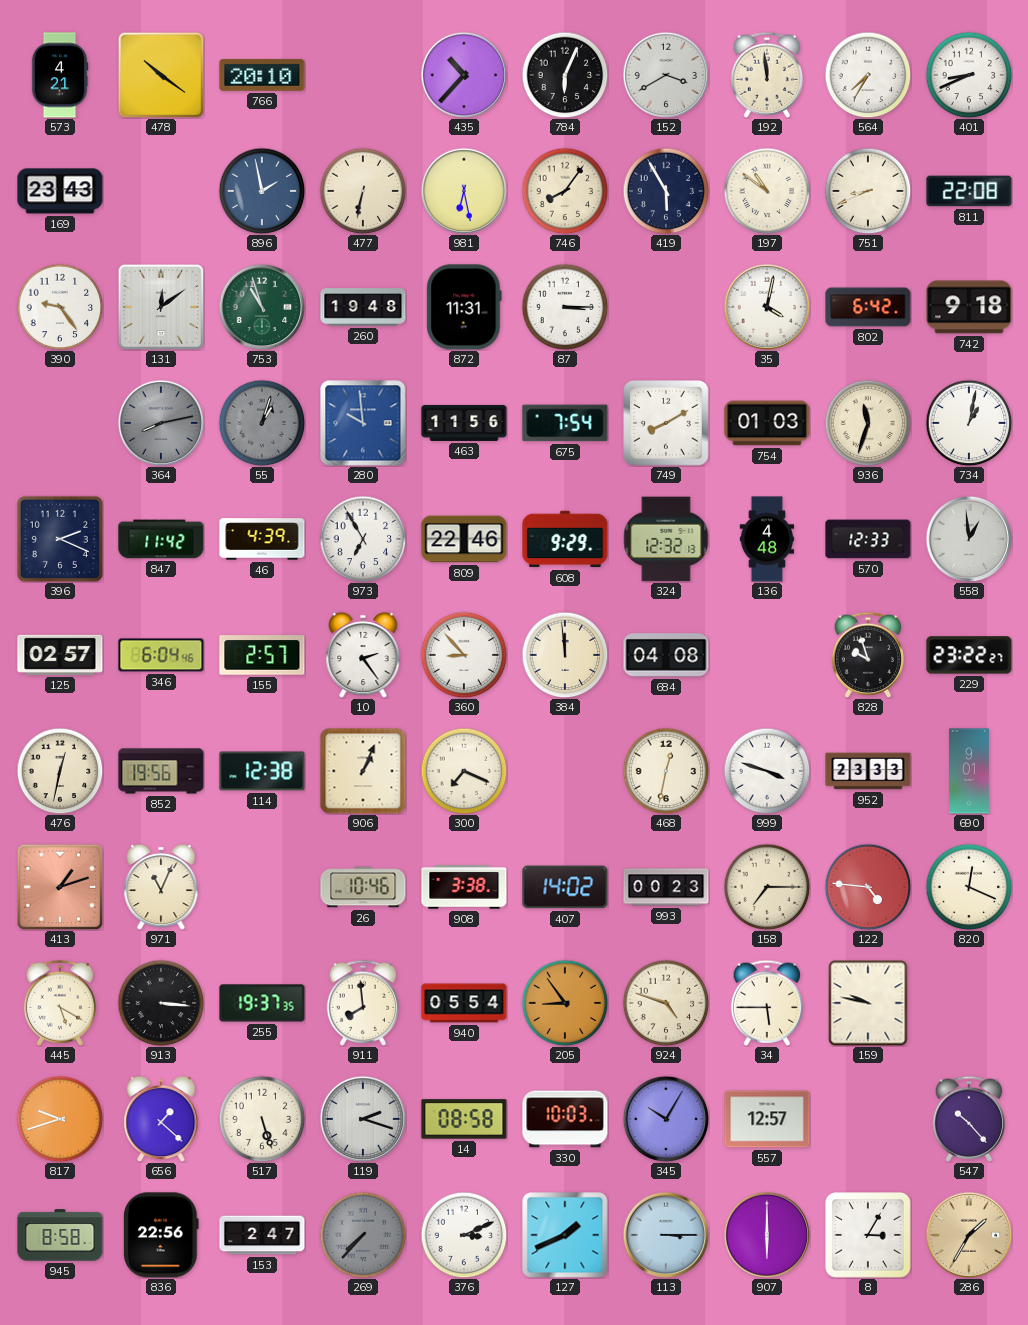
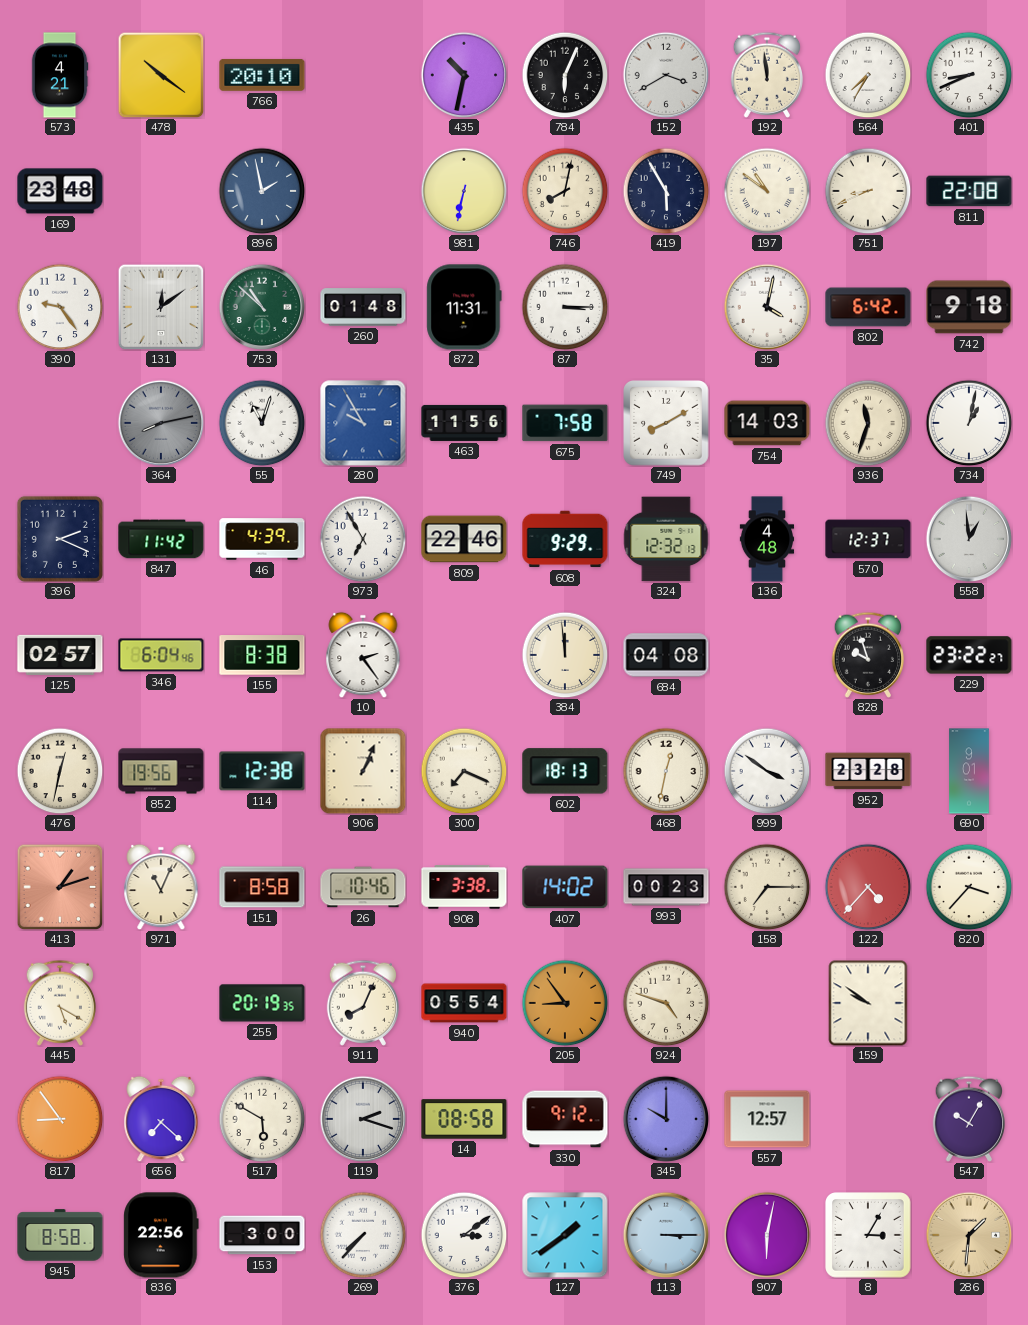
435: 10:37 -> 10:32 (464, 75)
169: 23:43 -> 23:48 (60, 191)
477: 6:32 -> none (363, 191)
981: 6:28 -> 6:32 (464, 191)
746: 8:06 -> 8:02 (565, 191)
753: 10:57 -> 10:52 (262, 307)
260: 19:48 -> 01:48 (363, 307)
55: 1:03 -> 11:03 (262, 423)
55 dial: grey -> white (262, 423)
280: 9:59 -> 9:55 (363, 423)
675: 7:54 -> 7:58 (565, 423)
754: 01:03 -> 14:03 (767, 423)
570: 12:33 -> 12:37 (868, 539)
155: 2:57 -> 8:38 (262, 655)
360: 8:53 -> none (464, 655)
602: none -> 18:13 (565, 771)
999: 3:48 -> 3:51 (767, 771)
952: 23:33 -> 23:28 (868, 771)
151: none -> 8:58 (262, 887)
122: 4:46 -> 4:37 (868, 887)
820: 12:19 -> 3:37 (969, 887)
913: 3:16 -> none (161, 1003)
255: 19:37 -> 20:19 (262, 1003)
911: 7:59 -> 8:04 (363, 1003)
34: 5:45 -> none (767, 1003)
159: 9:47 -> 9:51 (868, 1003)
817: 9:42 -> 8:54 (60, 1119)
656: 1:22 -> 7:22 (161, 1119)
517: 5:27 -> 5:50 (262, 1119)
330: 10:03 -> 9:12 (565, 1119)
345: 10:05 -> 10:00 (666, 1119)
547: 10:23 -> 10:05 (969, 1119)
153: 2:47 -> 3:00 (262, 1235)
269 dial: grey -> white (363, 1235)
376: 3:11 -> 3:09 (464, 1235)
127: 1:41 -> 1:39 (565, 1235)
907: 6:00 -> 6:02 (767, 1235)
286: 1:35 -> 1:31 (969, 1235)
